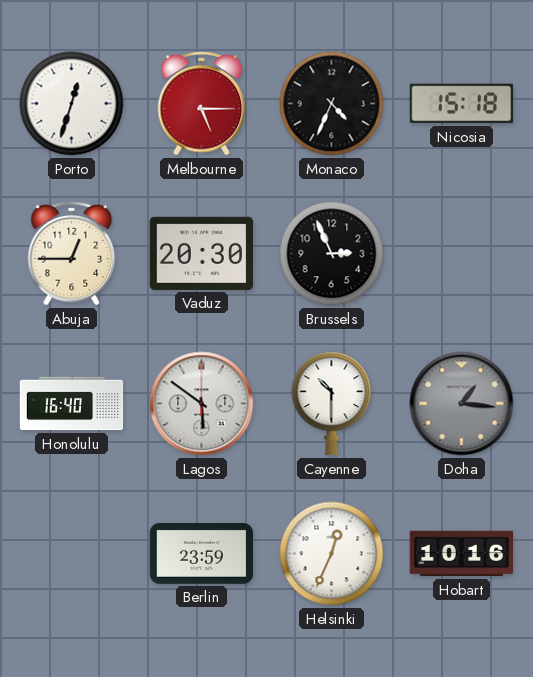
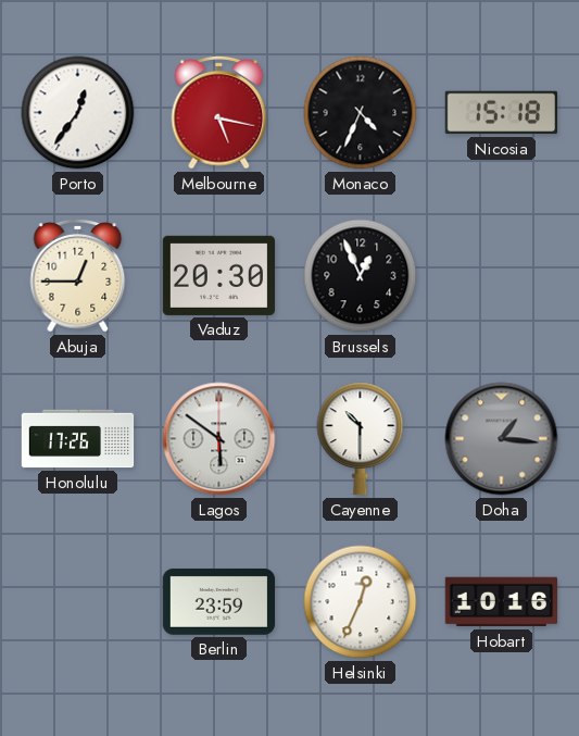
Porto: 12:33 -> 12:36 (78, 113)
Melbourne: 5:15 -> 5:17 (219, 113)
Brussels: 2:56 -> 12:56 (361, 276)
Honolulu: 16:40 -> 17:26 (78, 439)
